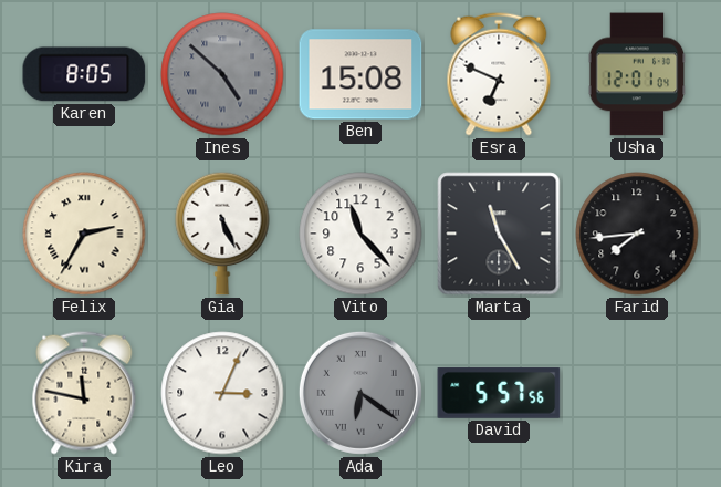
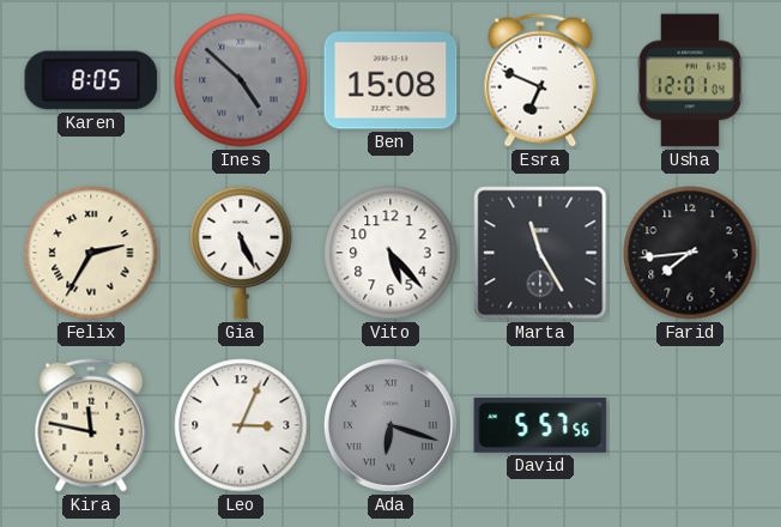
Vito: 11:23 -> 5:23 (390, 253)
Ada: 6:21 -> 6:18 (390, 425)
